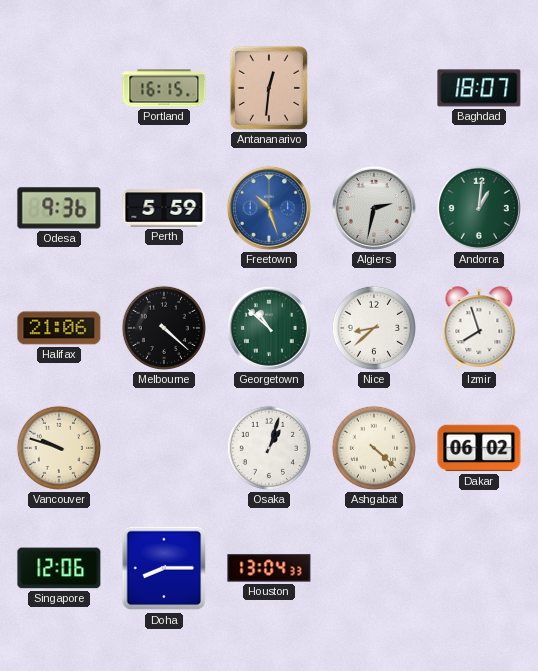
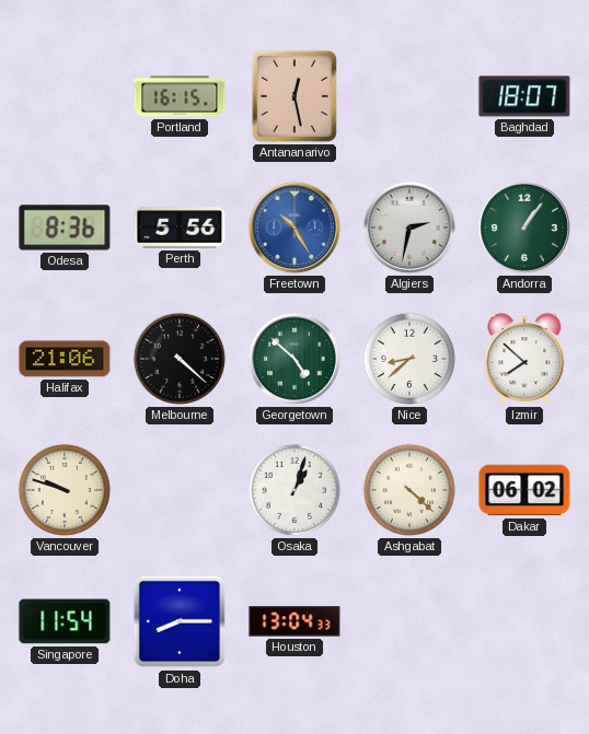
Antananarivo: 12:31 -> 12:28 (294, 96)
Odesa: 9:36 -> 8:36 (65, 228)
Perth: 5:59 -> 5:56 (180, 228)
Freetown: 10:27 -> 10:25 (294, 228)
Andorra: 1:01 -> 1:06 (524, 228)
Georgetown: 10:52 -> 4:52 (294, 359)
Izmir: 7:57 -> 7:52 (524, 359)
Singapore: 12:06 -> 11:54 (65, 621)
